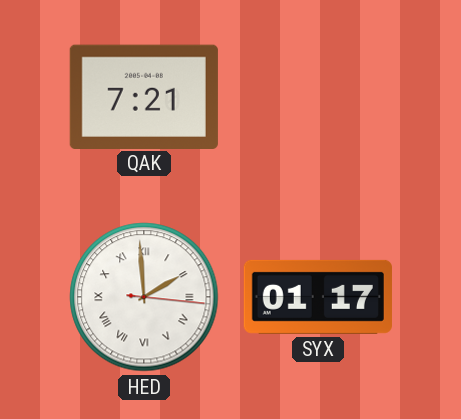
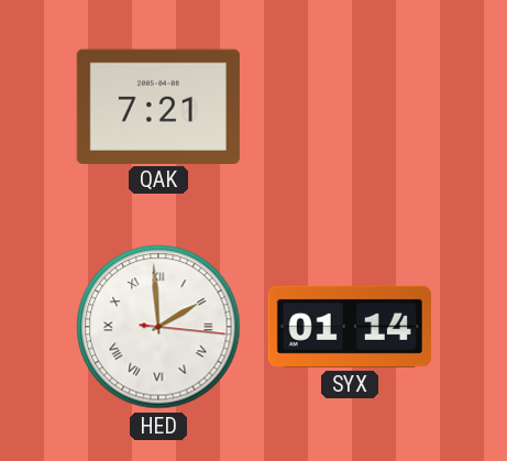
SYX: 01:17 -> 01:14 (350, 327)
